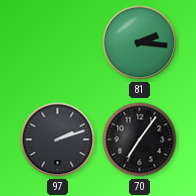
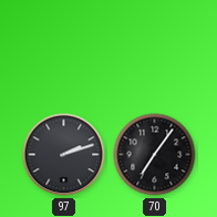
81: 2:16 -> none (140, 43)
